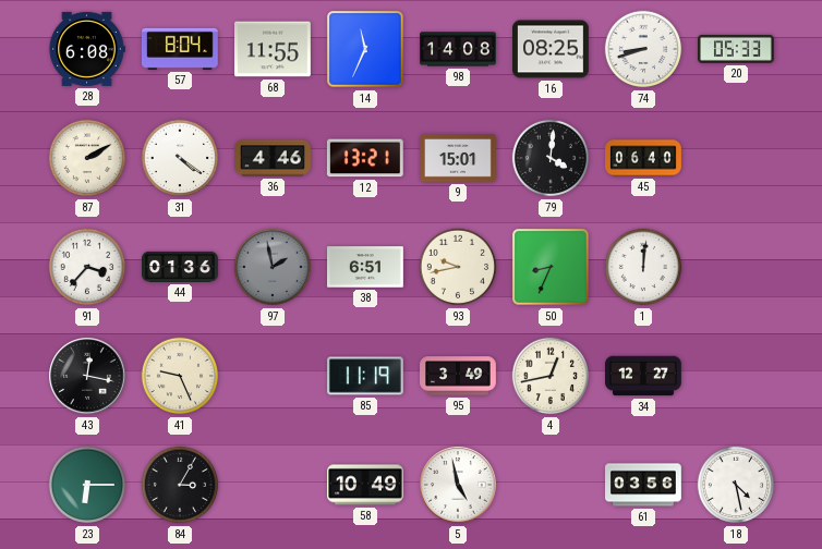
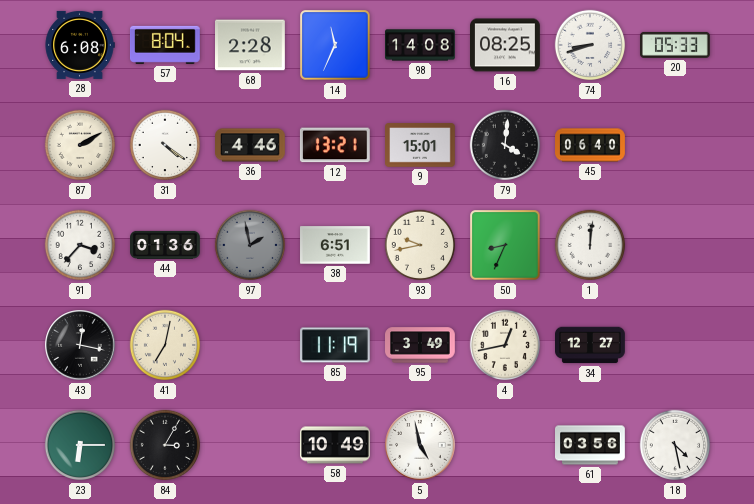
68: 11:55 -> 2:28 (251, 45)
41: 9:26 -> 7:02 (165, 345)
